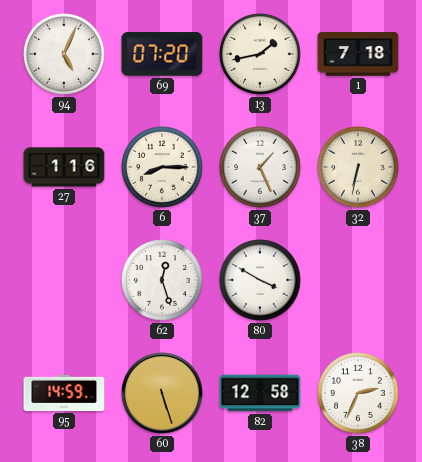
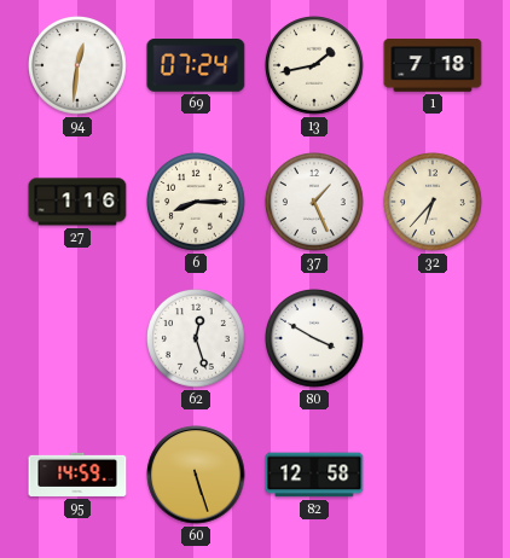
94: 5:04 -> 12:31 (79, 66)
69: 07:20 -> 07:24 (196, 65)
32: 6:32 -> 6:37 (434, 203)
38: 2:34 -> none (359, 394)
